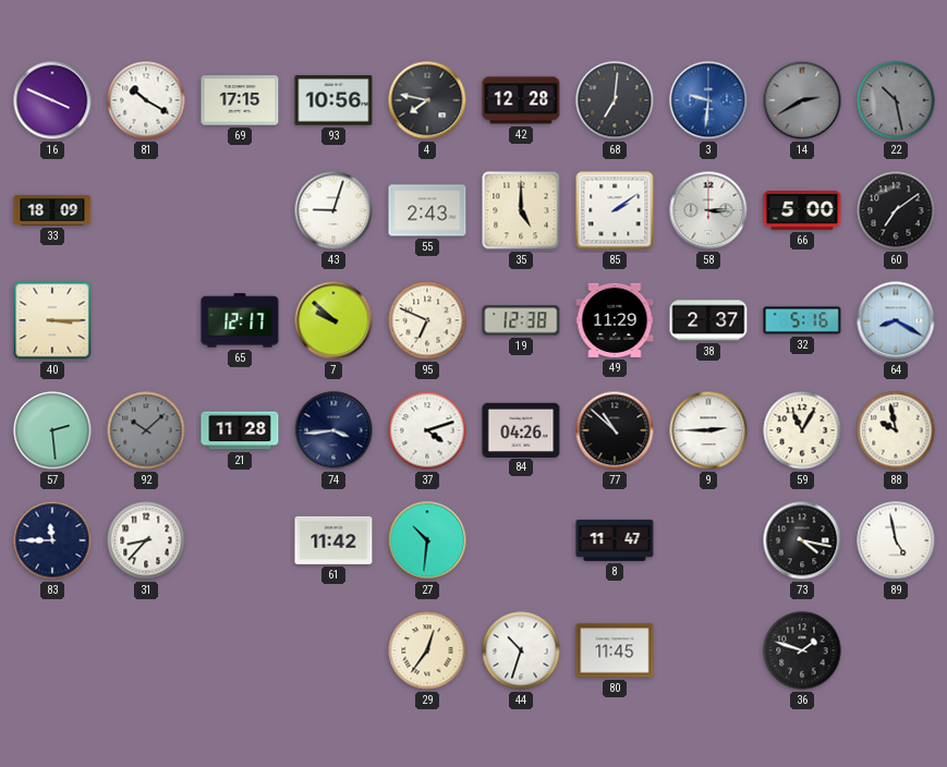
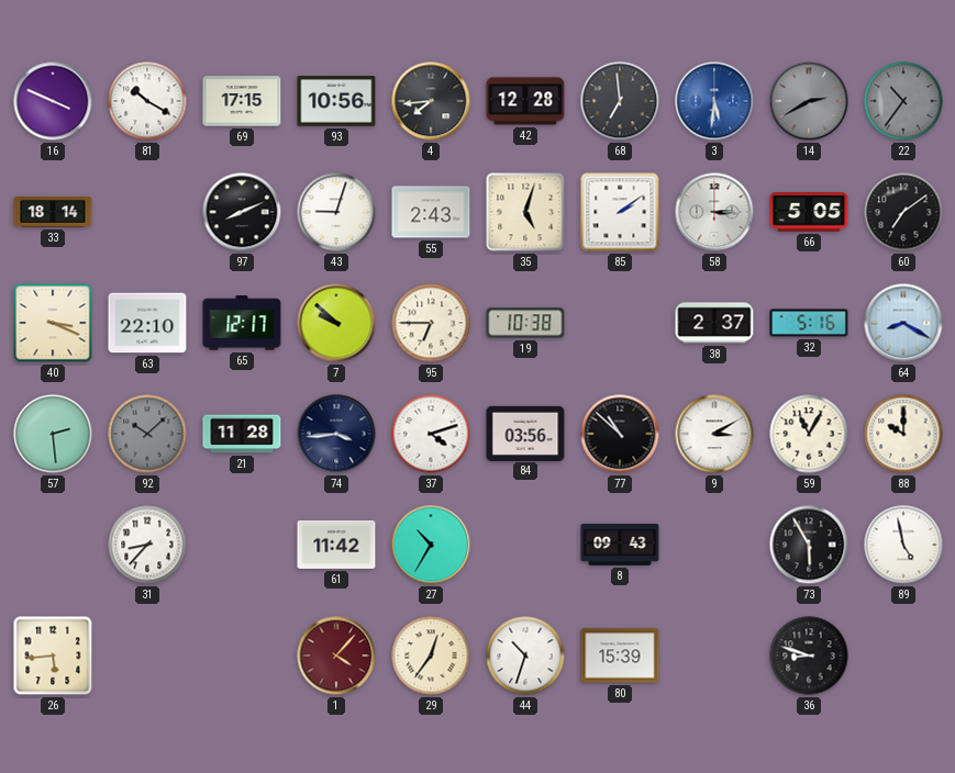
4: 7:47 -> 7:44 (431, 101)
68: 7:01 -> 6:59 (620, 101)
3: 9:31 -> 5:31 (714, 101)
22: 10:28 -> 10:36 (903, 101)
33: 18:09 -> 18:14 (53, 212)
97: none -> 8:11 (242, 212)
35: 5:00 -> 5:03 (525, 212)
66: 5:00 -> 5:05 (809, 212)
40: 3:15 -> 3:19 (53, 323)
63: none -> 22:10 (147, 323)
95: 6:49 -> 6:45 (431, 323)
19: 12:38 -> 10:38 (525, 323)
49: 11:29 -> none (615, 320)
84: 04:26 -> 03:56 (525, 433)
9: 2:45 -> 3:10 (714, 434)
88: 9:58 -> 10:00 (903, 434)
83: 11:45 -> none (52, 540)
27: 10:31 -> 10:35 (431, 545)
8: 11:47 -> 09:43 (620, 545)
73: 4:17 -> 5:55 (809, 545)
26: none -> 5:44 (53, 656)
1: none -> 4:07 (336, 656)
80: 11:45 -> 15:39 (620, 656)
36: 1:48 -> 8:48 (809, 656)
